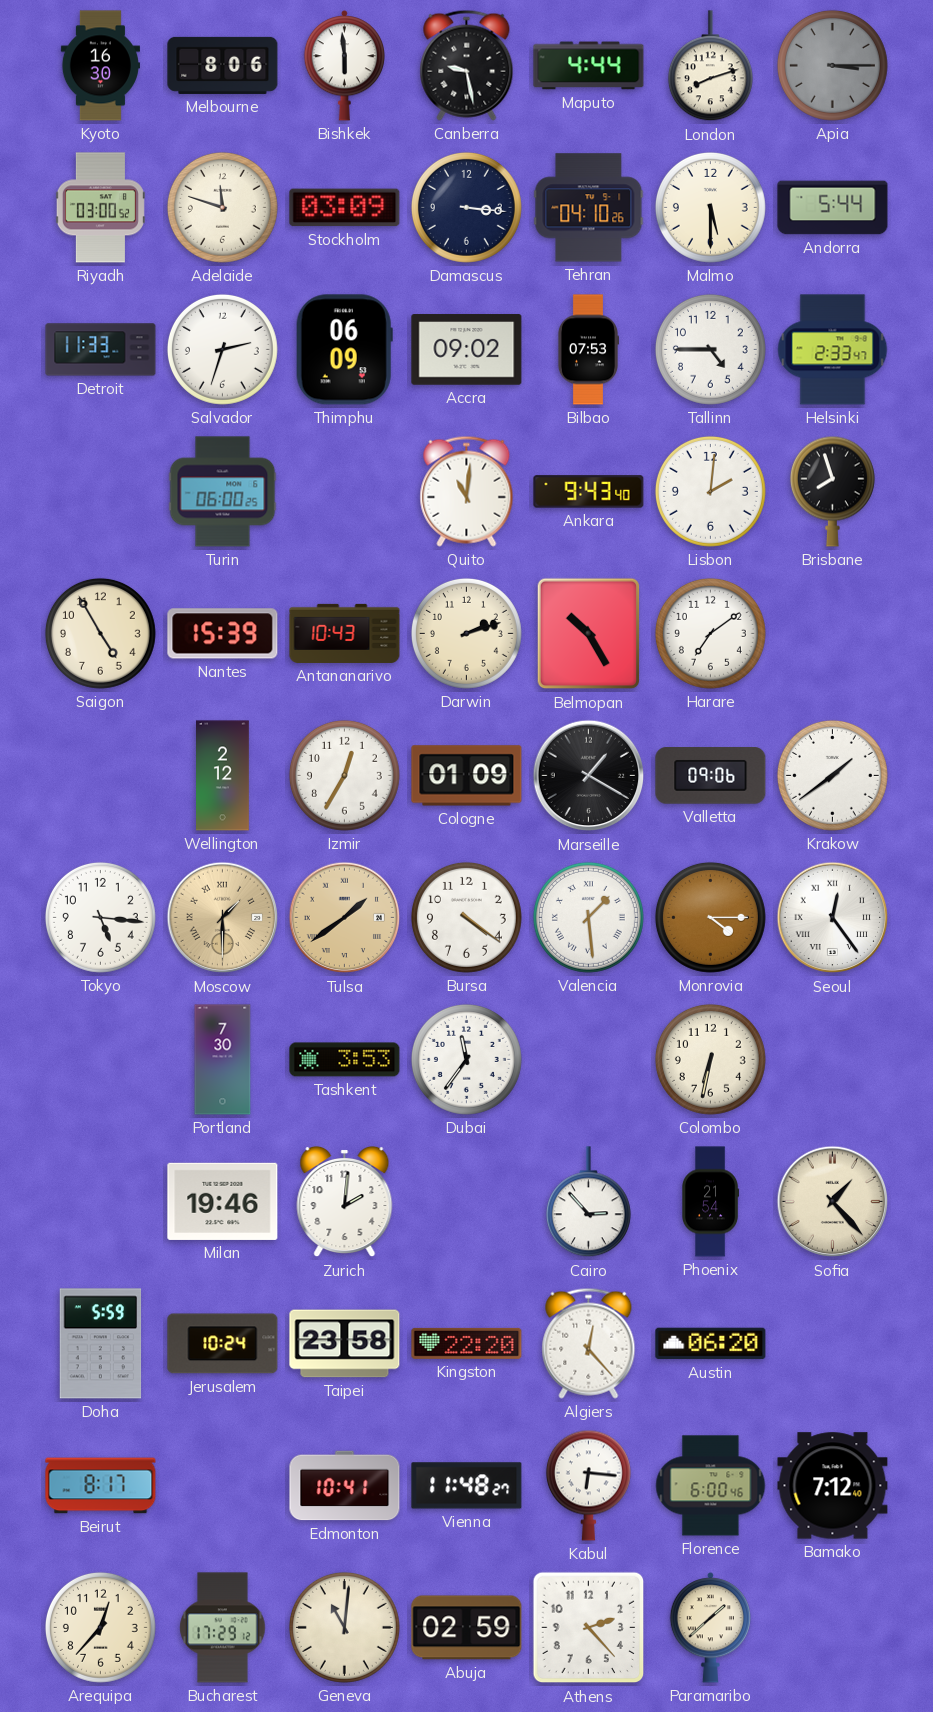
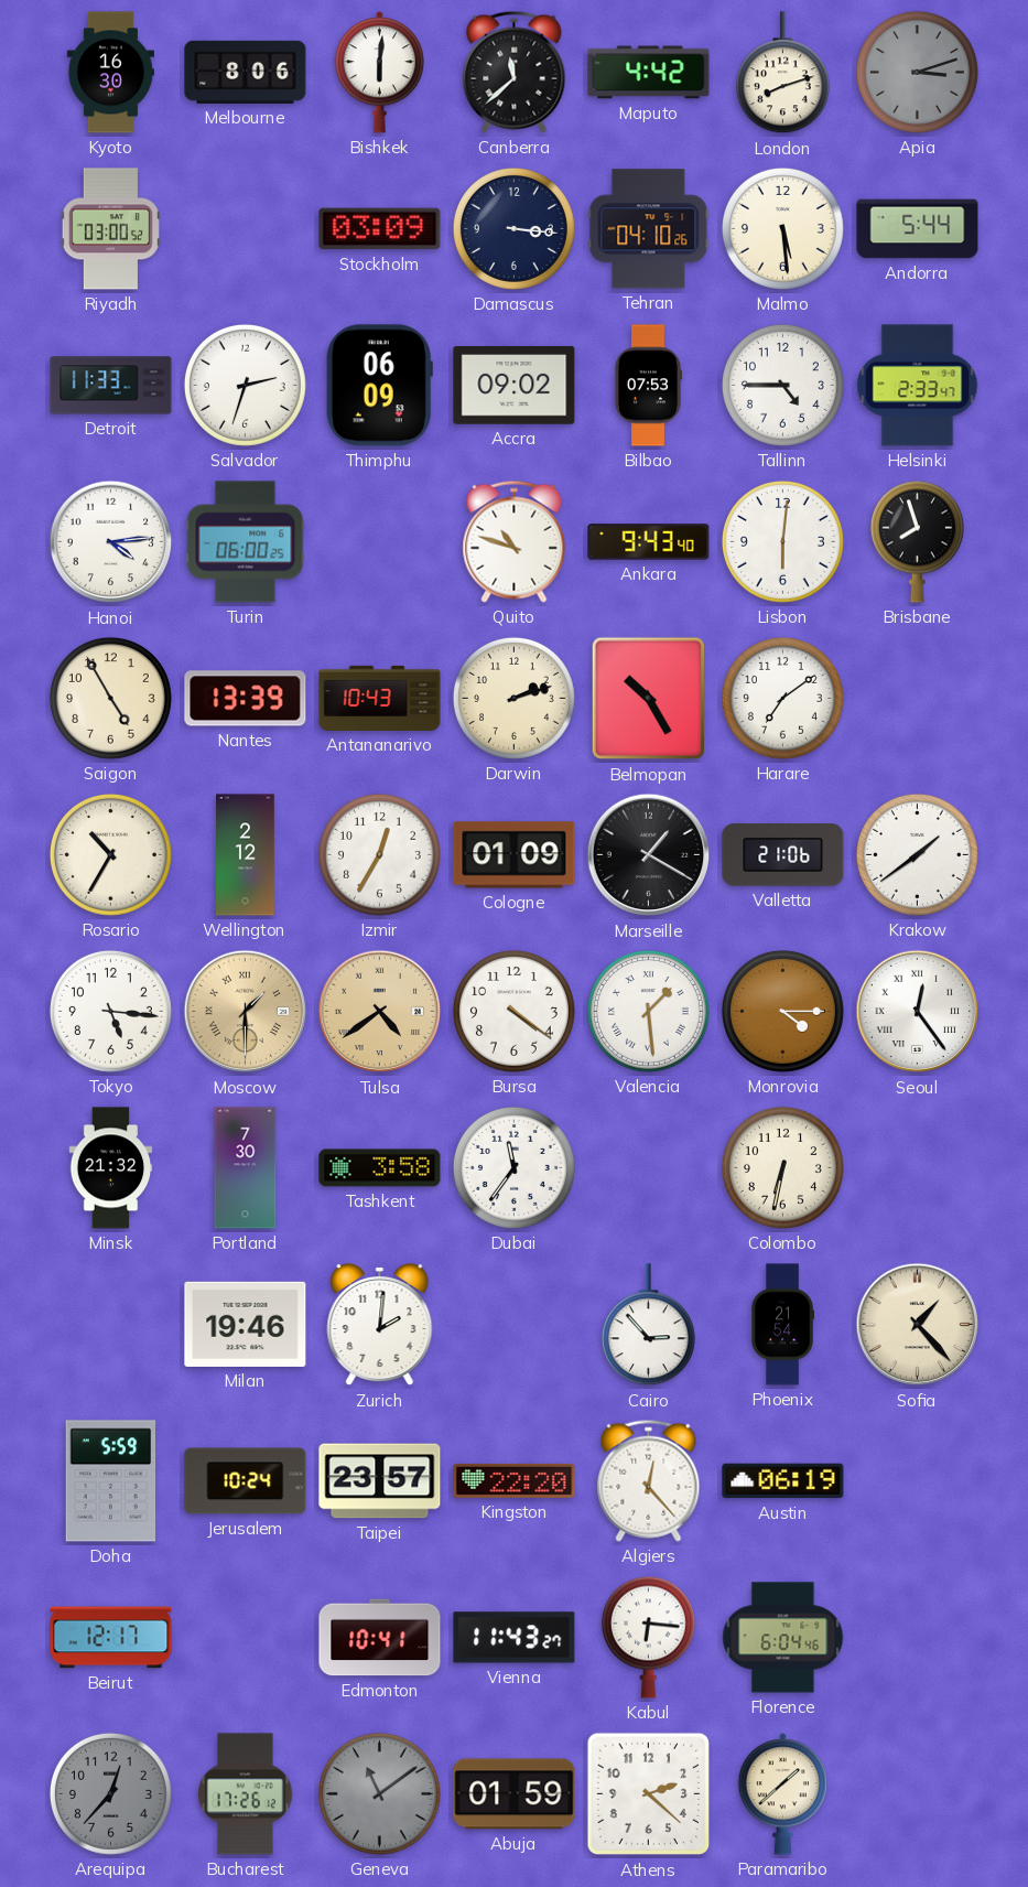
Bishkek: 5:59 -> 6:01 (379, 73)
Canberra: 9:28 -> 11:38 (515, 72)
Maputo: 4:44 -> 4:42 (649, 73)
Apia: 3:15 -> 3:12 (917, 72)
Adelaide: 11:48 -> none (222, 207)
Malmo: 5:30 -> 5:29 (782, 228)
Hanoi: none -> 4:14 (111, 542)
Quito: 11:01 -> 10:48 (515, 541)
Lisbon: 2:01 -> 6:01 (782, 541)
Nantes: 15:39 -> 13:39 (246, 699)
Rosario: none -> 10:35 (110, 854)
Valletta: 09:06 -> 21:06 (783, 855)
Tulsa: 1:39 -> 4:39 (380, 1012)
Minsk: none -> 21:32 (111, 1168)
Tashkent: 3:53 -> 3:58 (380, 1168)
Taipei: 23:58 -> 23:57 (380, 1481)
Austin: 06:20 -> 06:19 (783, 1481)
Beirut: 8:17 -> 12:17 (111, 1638)
Vienna: 11:48 -> 11:43 (515, 1638)
Florence: 6:00 -> 6:04 (783, 1638)
Bamako: 7:12 -> none (833, 1486)
Arequipa dial: cream -> grey (110, 1793)
Bucharest: 17:29 -> 17:26 (246, 1794)
Geneva: 11:01 -> 11:09 (379, 1793)
Geneva dial: cream -> grey (379, 1793)
Abuja: 02:59 -> 01:59 (515, 1794)
Athens: 2:23 -> 2:22 (649, 1794)
